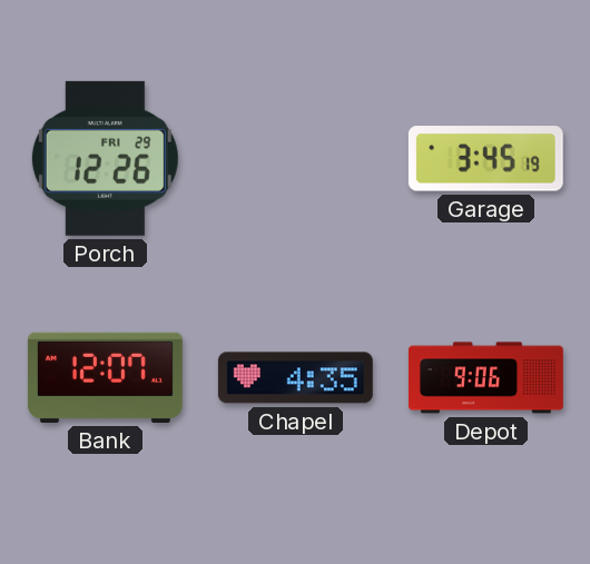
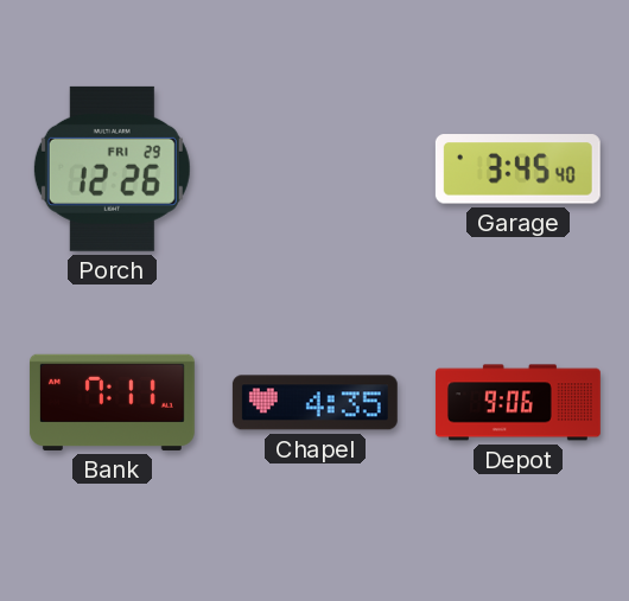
Garage: 3:45:19 -> 3:45:40 (517, 170)
Bank: 12:07 -> 7:11 (112, 402)
